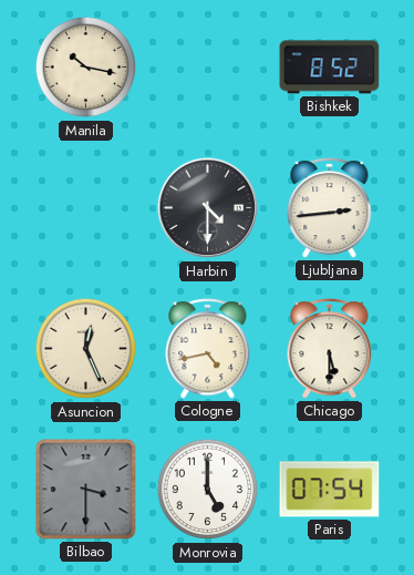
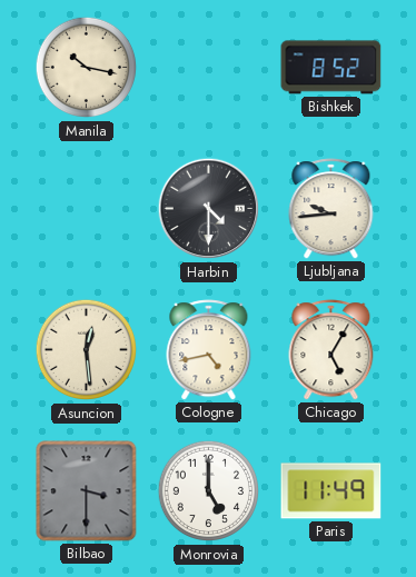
Ljubljana: 2:44 -> 9:44 (331, 209)
Asuncion: 12:26 -> 12:29 (87, 350)
Chicago: 5:30 -> 5:05 (331, 350)
Paris: 07:54 -> 11:49 (331, 491)
